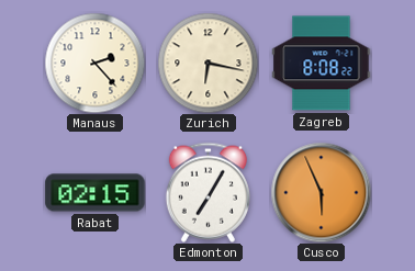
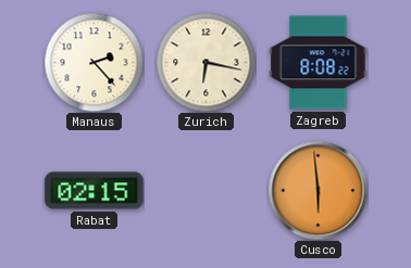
Edmonton: 7:05 -> none (207, 192)
Cusco: 5:56 -> 5:59 (317, 190)
